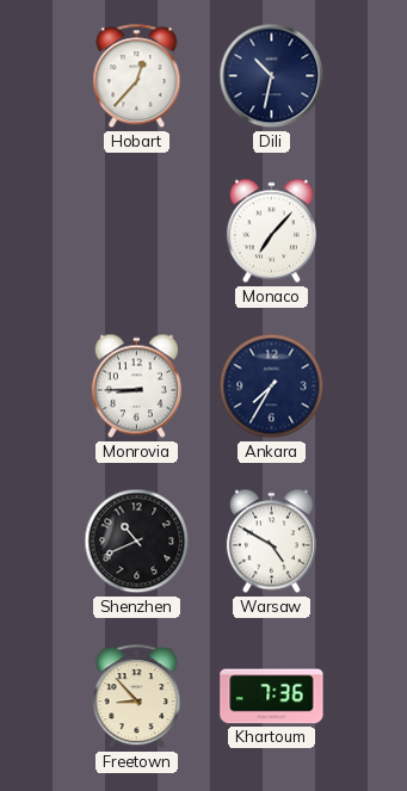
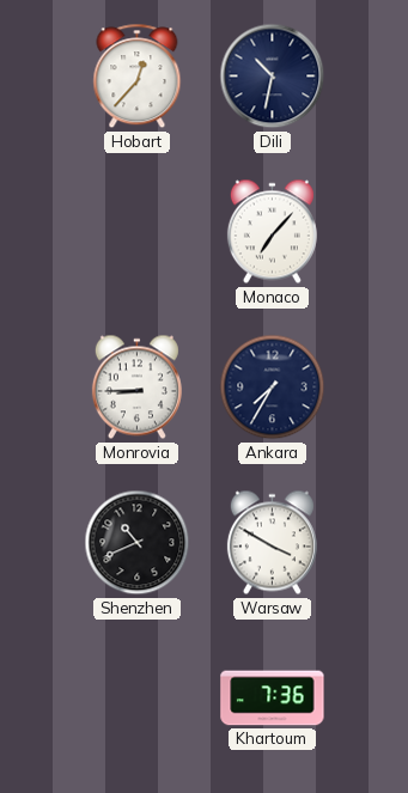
Warsaw: 4:50 -> 3:50 (272, 543)
Freetown: 8:53 -> none (137, 697)
